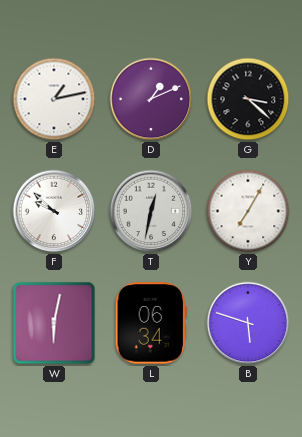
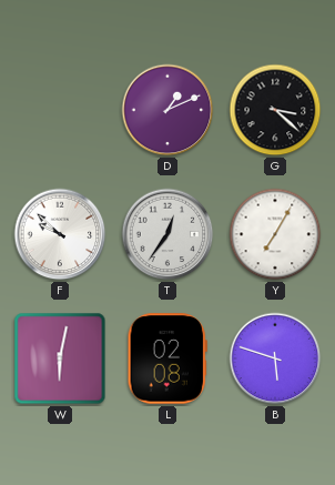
E: 1:13 -> none (54, 99)
T: 12:32 -> 12:36 (167, 234)
L: 06:34 -> 02:08 (167, 358)
